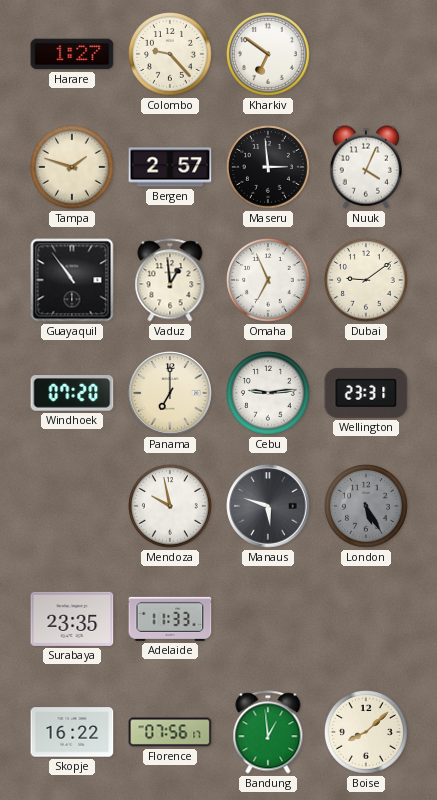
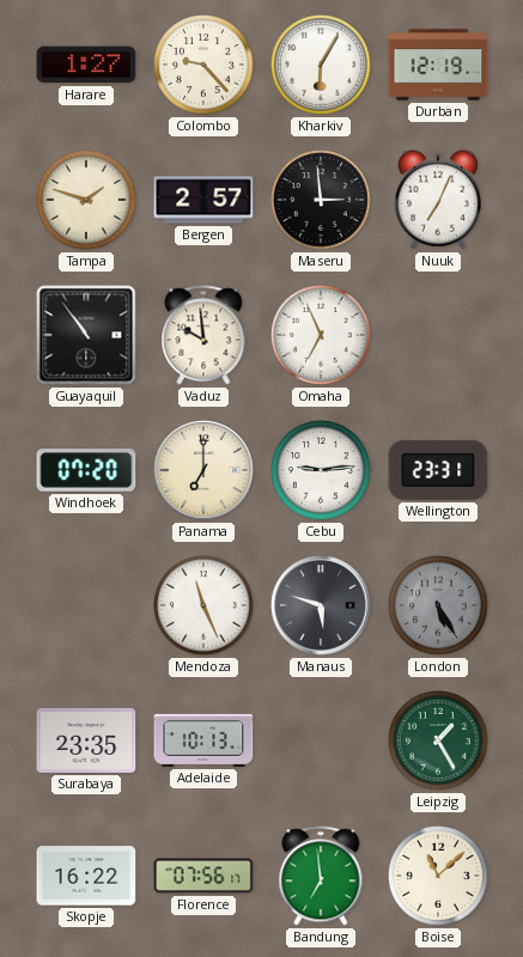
Kharkiv: 6:51 -> 6:05 (322, 66)
Durban: none -> 12:19 (438, 65)
Nuuk: 4:04 -> 7:04 (438, 200)
Vaduz: 12:59 -> 9:59 (203, 335)
Dubai: 9:09 -> none (367, 281)
Mendoza: 9:58 -> 11:26 (205, 606)
Adelaide: 11:33 -> 10:13 (203, 740)
Leipzig: none -> 1:25 (439, 742)
Bandung: 12:59 -> 6:59 (321, 876)
Boise: 8:08 -> 11:08 (439, 877)
